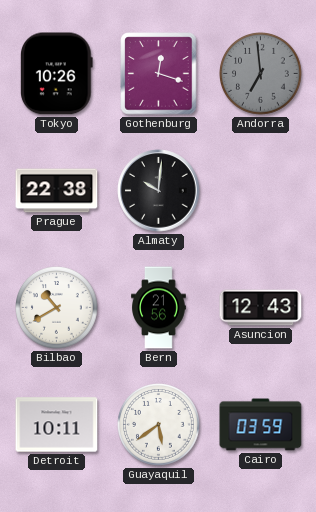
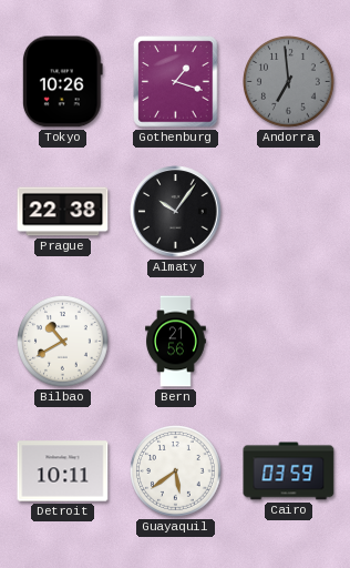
Gothenburg: 12:18 -> 1:18 (176, 82)
Almaty: 10:01 -> 10:06 (176, 212)
Asuncion: 12:43 -> none (261, 308)
